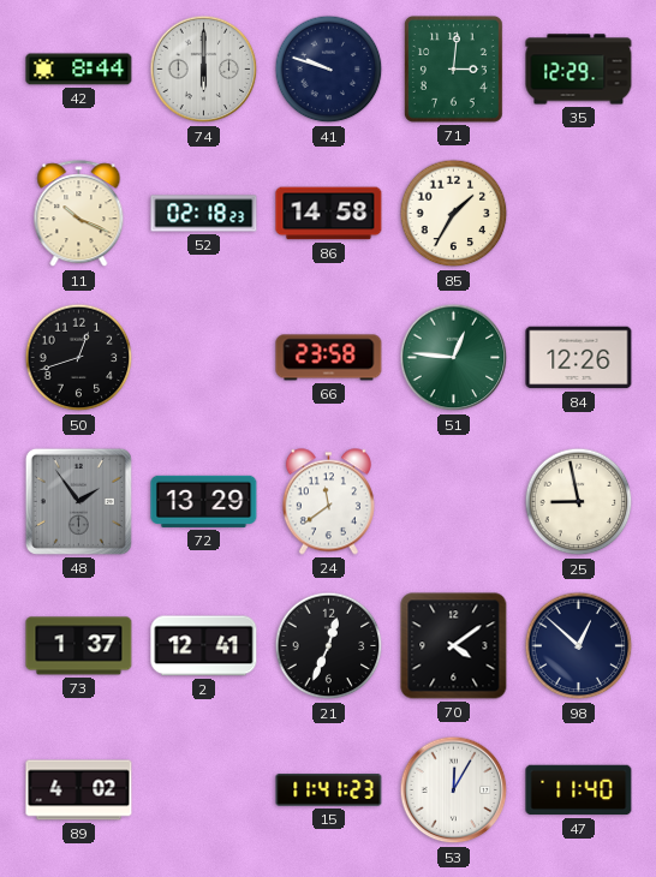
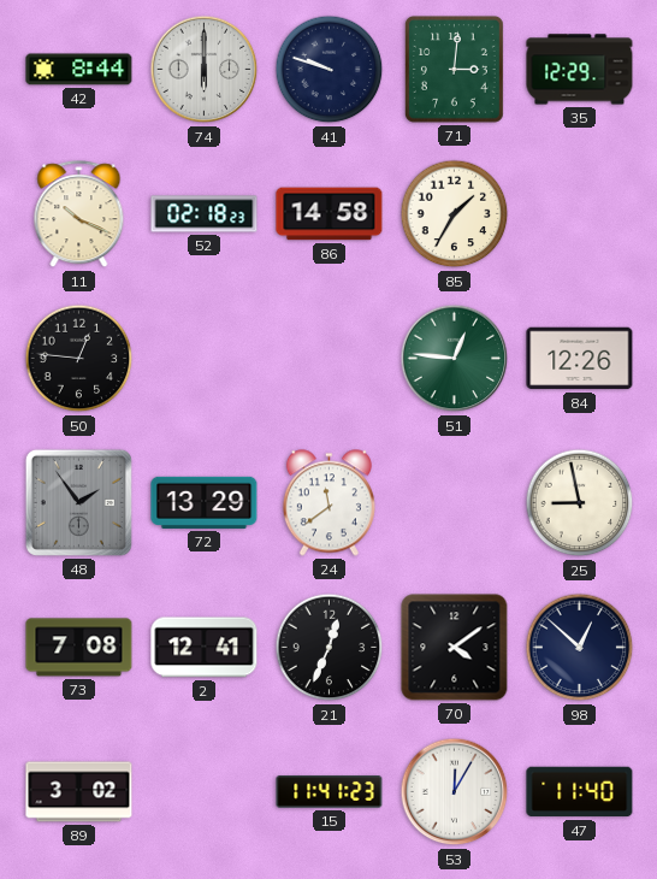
50: 12:42 -> 12:46 (79, 359)
66: 23:58 -> none (329, 358)
73: 1:37 -> 7:08 (79, 648)
89: 4:02 -> 3:02 (79, 792)
